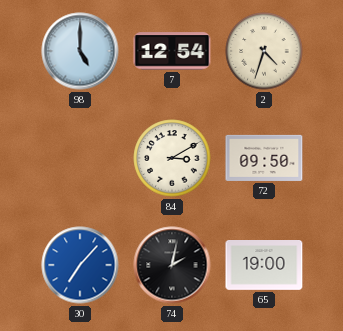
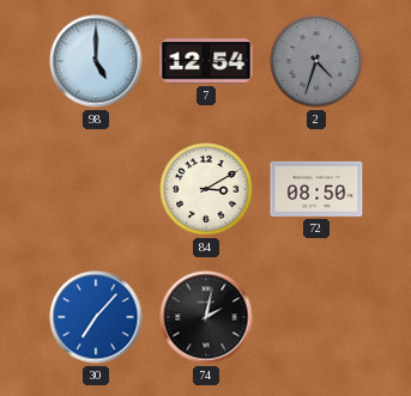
2 dial: cream -> grey (316, 61)
72: 09:50 -> 08:50 (316, 189)
65: 19:00 -> none (264, 266)
